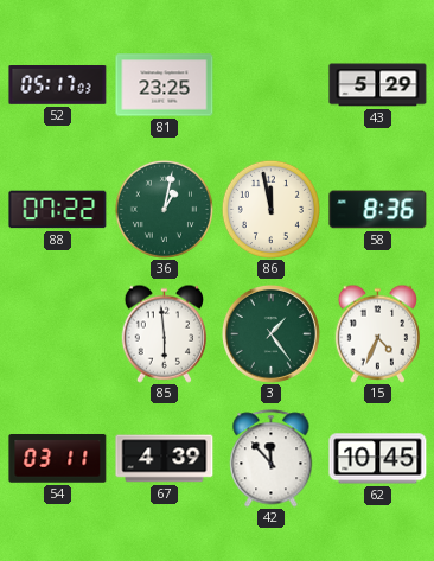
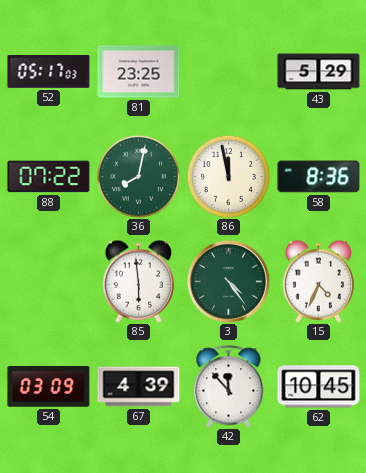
36: 1:02 -> 8:02 (138, 176)
3: 1:24 -> 4:24 (228, 281)
54: 03:11 -> 03:09 (49, 387)
